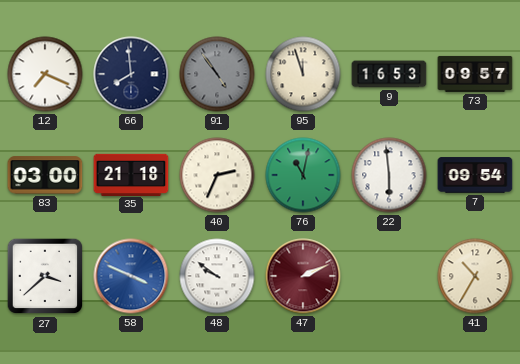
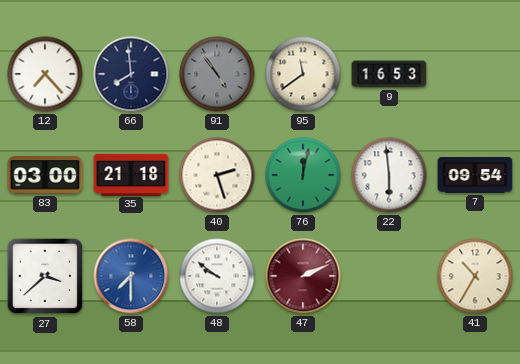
12: 7:19 -> 7:23 (45, 74)
95: 11:57 -> 11:39 (303, 74)
73: 09:57 -> none (475, 74)
40: 2:34 -> 2:27 (217, 175)
76: 11:02 -> 12:02 (303, 175)
58: 3:49 -> 7:30 (131, 276)
